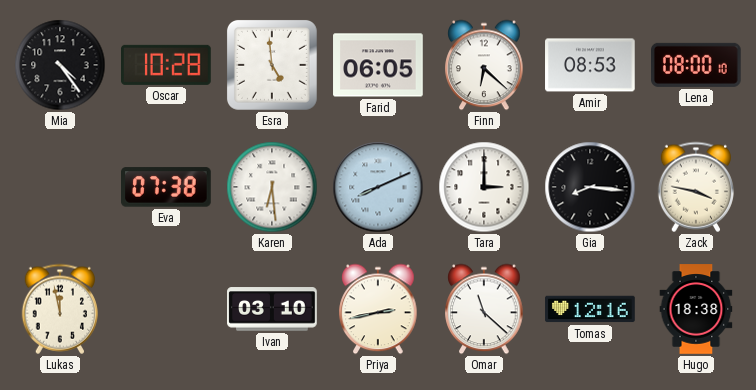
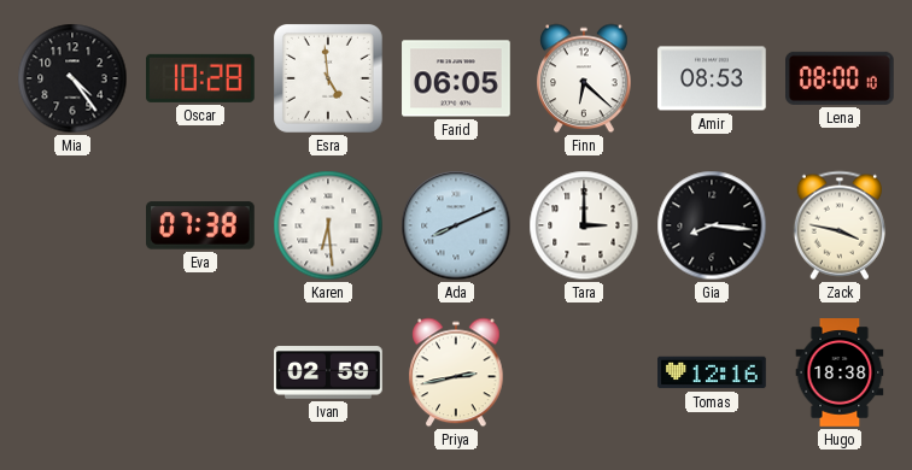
Lukas: 11:58 -> none (59, 309)
Ivan: 03:10 -> 02:59 (328, 372)
Omar: 11:22 -> none (484, 309)
